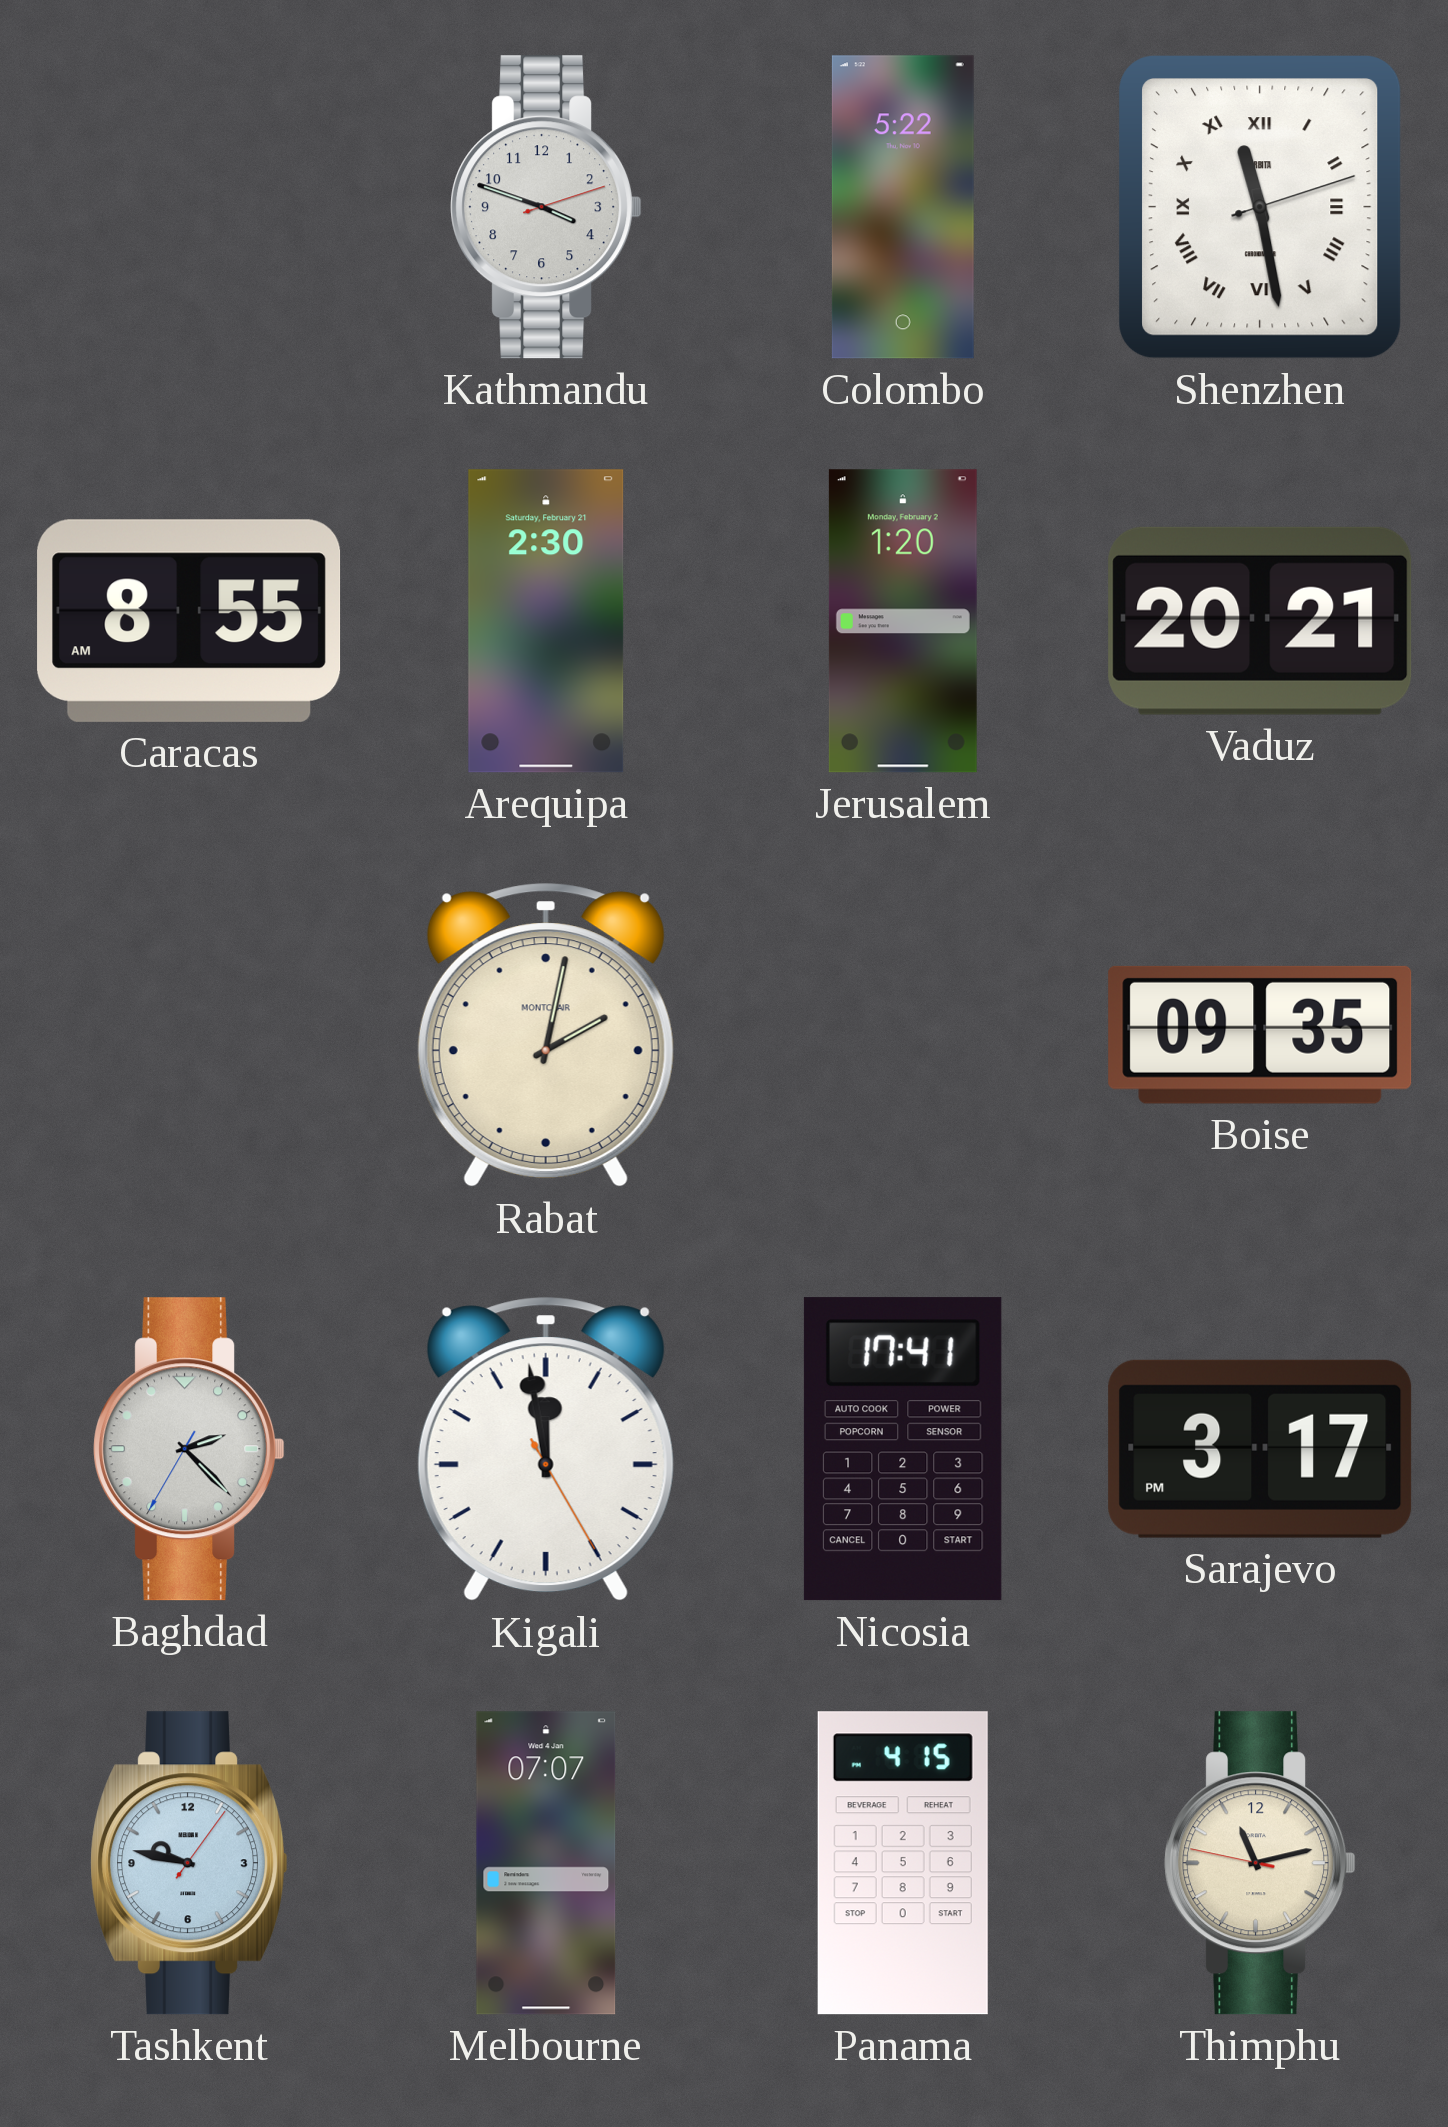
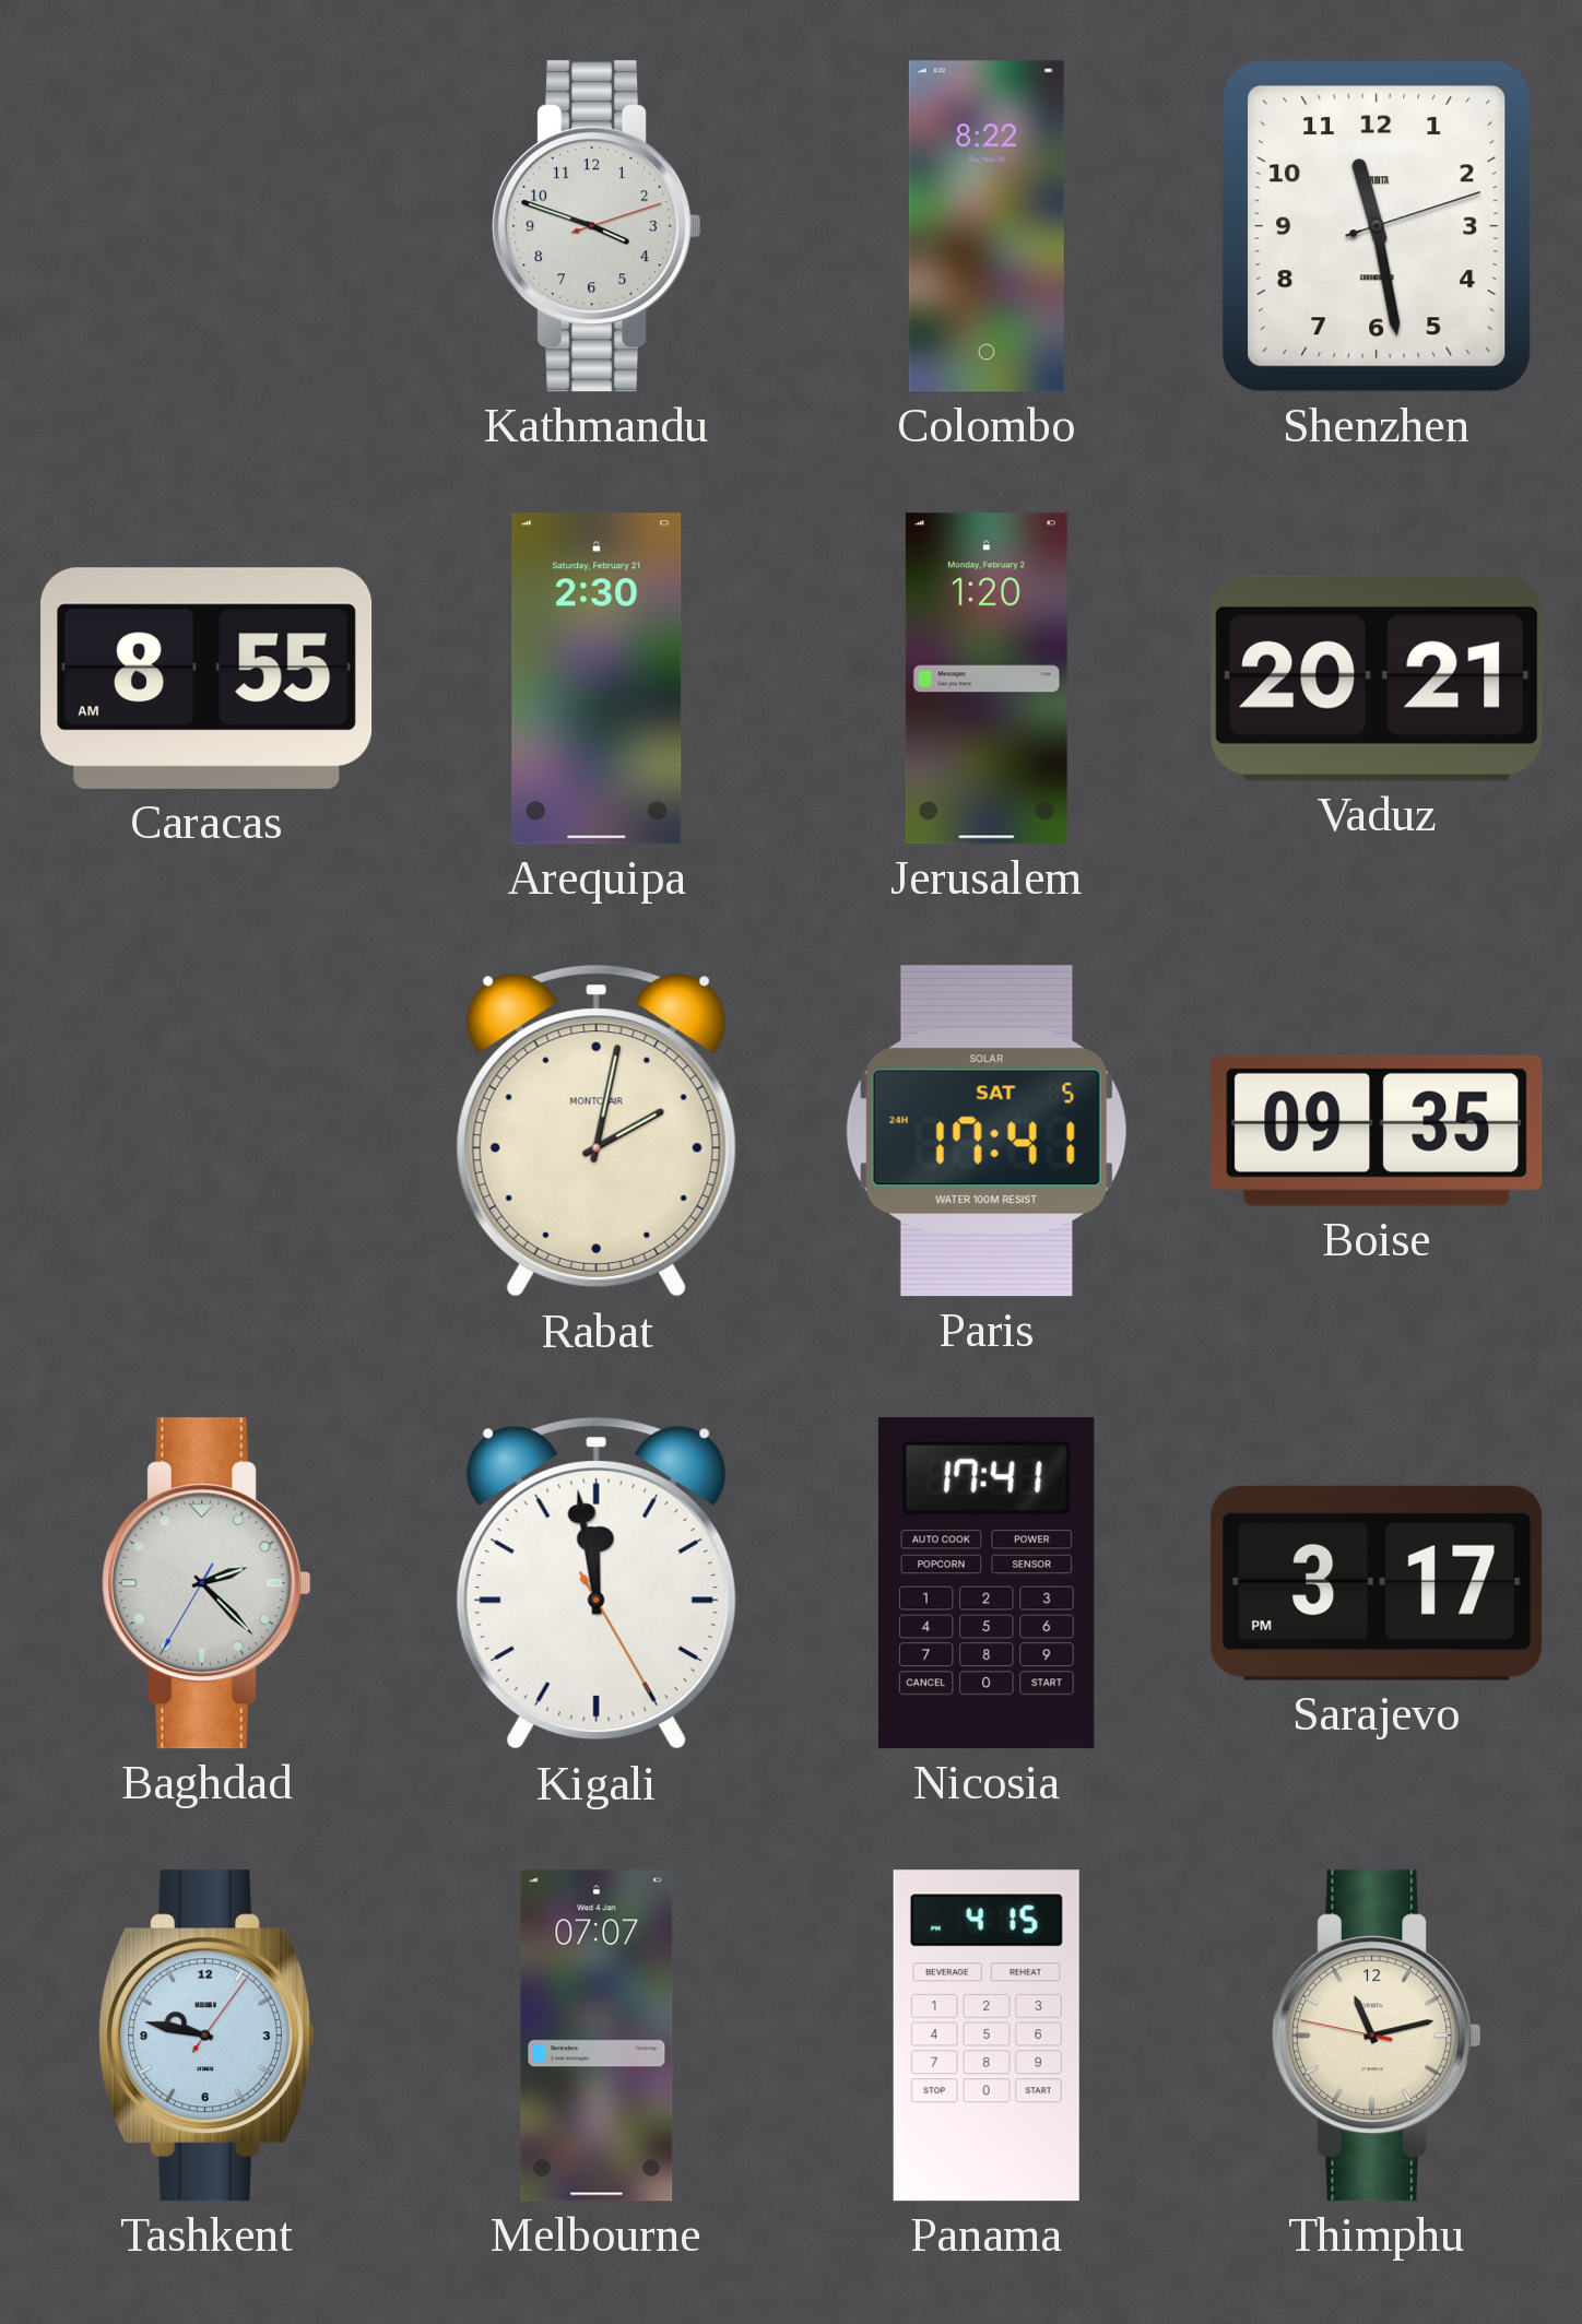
Colombo: 5:22 -> 8:22 (987, 226)
Shenzhen numerals: Roman -> Arabic (1378, 227)
Paris: none -> 17:41 (987, 1131)
